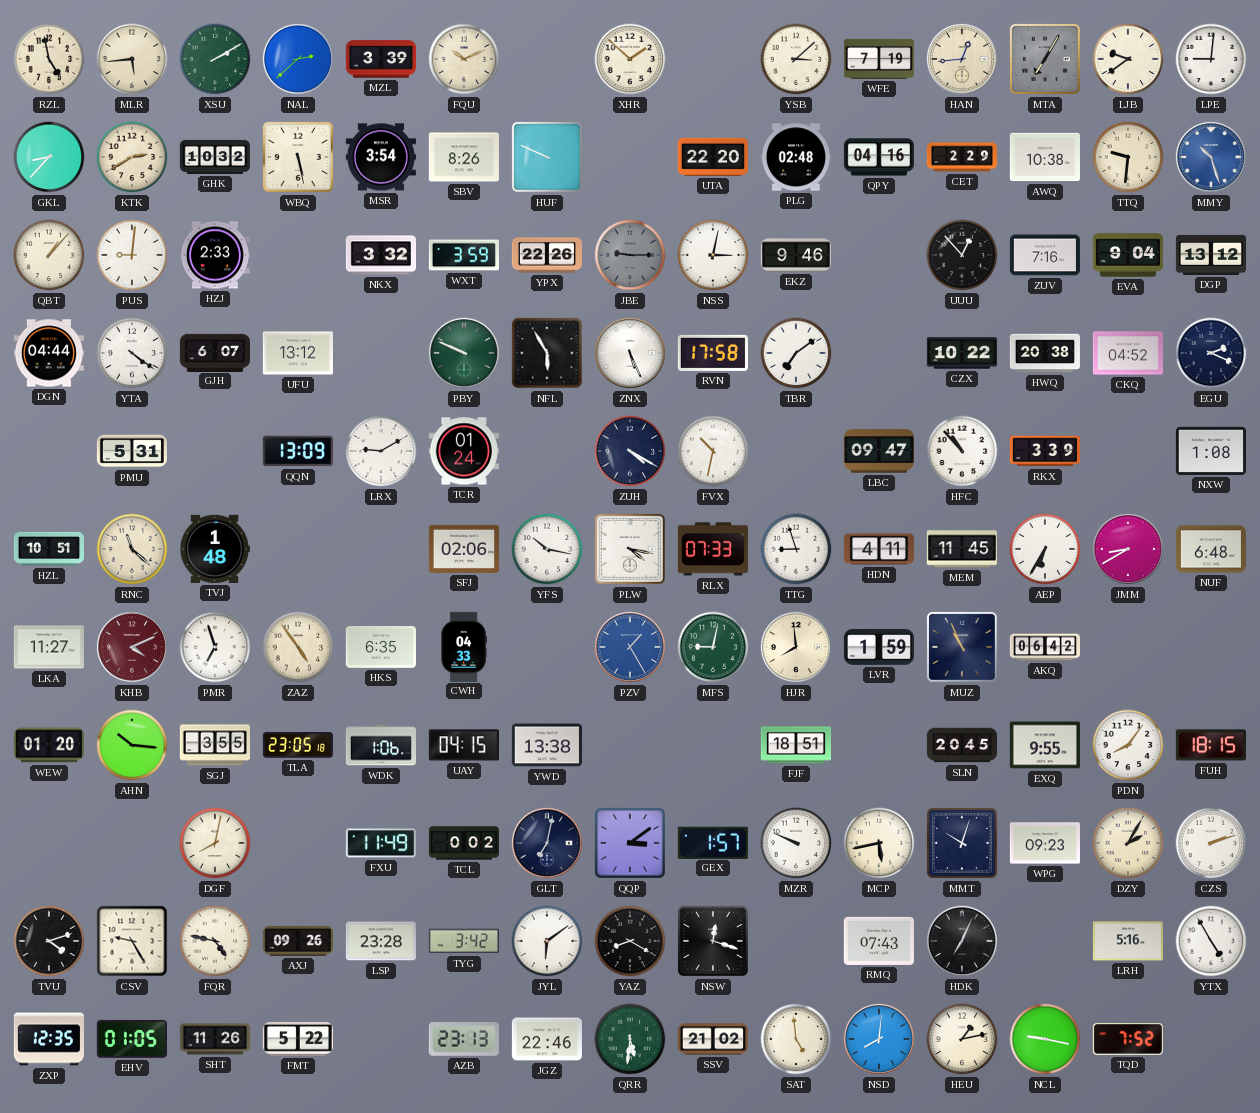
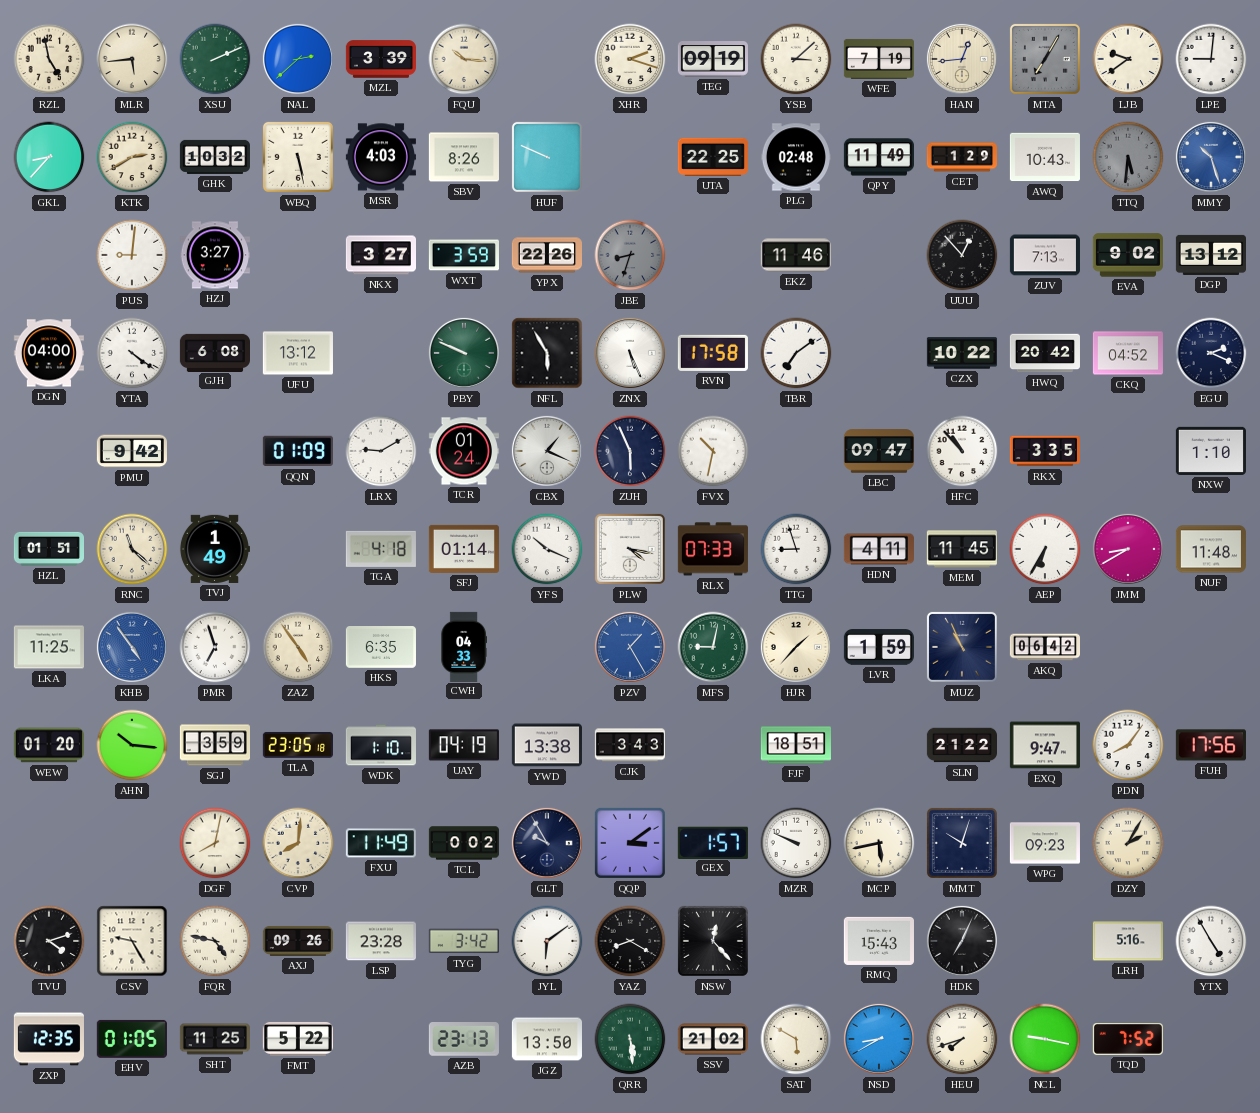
XSU: 2:10 -> 2:11 (215, 59)
FQU: 10:11 -> 10:16 (464, 59)
XHR: 1:52 -> 2:18 (630, 59)
TEG: none -> 09:19 (713, 59)
MSR: 3:54 -> 4:03 (381, 157)
UTA: 22:20 -> 22:25 (713, 157)
QPY: 04:16 -> 11:49 (879, 157)
CET: 2:29 -> 1:29 (961, 157)
AWQ: 10:38 -> 10:43 (1045, 157)
TTQ: 9:31 -> 5:31 (1128, 157)
TTQ dial: cream -> grey (1128, 157)
QBT: 1:07 -> none (49, 255)
HZJ: 2:33 -> 3:27 (215, 255)
NKX: 3:32 -> 3:27 (380, 255)
JBE: 9:15 -> 8:33 (630, 255)
NSS: 3:02 -> none (713, 255)
EKZ: 9:46 -> 11:46 (796, 255)
ZUV: 7:16 -> 7:13 (1045, 255)
EVA: 9:04 -> 9:02 (1127, 255)
DGN: 04:44 -> 04:00 (49, 353)
GJH: 6:07 -> 6:08 (214, 352)
HWQ: 20:38 -> 20:42 (1045, 353)
PMU: 5:31 -> 9:42 (131, 451)
QQN: 13:09 -> 01:09 (298, 451)
CBX: none -> 1:19 (547, 451)
ZUH: 4:20 -> 5:56 (630, 451)
RKX: 3:39 -> 3:35 (1045, 451)
NXW: 1:08 -> 1:10 (1211, 451)
HZL: 10:51 -> 01:51 (48, 549)
TVJ: 1:48 -> 1:49 (214, 549)
TGA: none -> 4:18 (381, 549)
SFJ: 02:06 -> 01:14 (464, 549)
YFS: 10:17 -> 10:19 (547, 549)
NUF: 6:48 -> 11:48 (1211, 549)
LKA: 11:27 -> 11:25 (49, 647)
KHB: 4:11 -> 4:54 (132, 647)
KHB dial: burgundy -> blue (132, 647)
HJR: 7:59 -> 1:37 (796, 647)
SGJ: 3:55 -> 3:59 (214, 745)
WDK: 1:06 -> 1:10 (381, 745)
UAY: 04:15 -> 04:19 (464, 745)
CJK: none -> 3:43 (630, 745)
SLN: 20:45 -> 21:22 (961, 745)
EXQ: 9:55 -> 9:47 (1045, 745)
FUH: 18:15 -> 17:56 (1211, 745)
CVP: none -> 8:01 (298, 843)
GLT: 7:02 -> 9:55 (547, 843)
CZS: 2:12 -> none (1211, 843)
NSW: 12:18 -> 12:23 (713, 941)
RMQ: 07:43 -> 15:43 (879, 941)
SHT: 11:26 -> 11:25 (214, 1039)
JGZ: 22:46 -> 13:50 (547, 1039)
QRR: 5:31 -> 5:29 (630, 1039)
SAT: 4:59 -> 5:50 (796, 1039)
NSD: 8:01 -> 8:40 (879, 1039)
HEU: 1:13 -> 7:42 (962, 1039)
